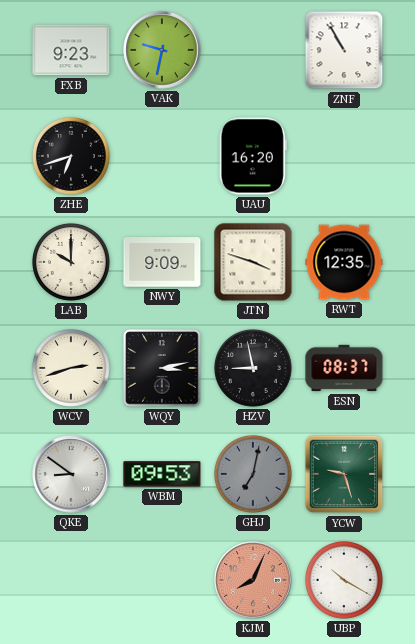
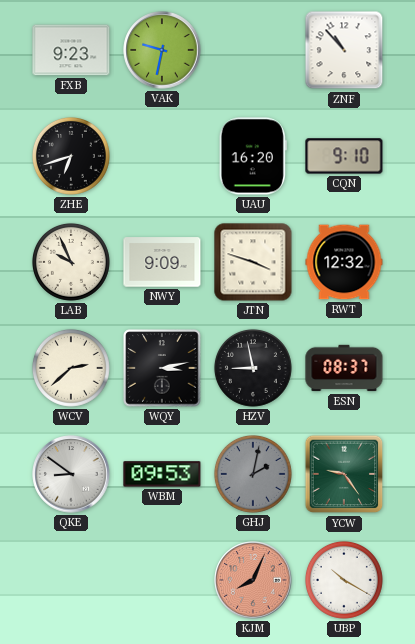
ZNF: 10:55 -> 10:53 (344, 50)
CQN: none -> 9:10 (344, 156)
LAB: 10:00 -> 9:56 (71, 262)
RWT: 12:35 -> 12:32 (344, 262)
WCV: 2:42 -> 2:38 (71, 368)
GHJ: 7:02 -> 2:02 (253, 474)
YCW: 9:27 -> 9:24 (344, 474)
